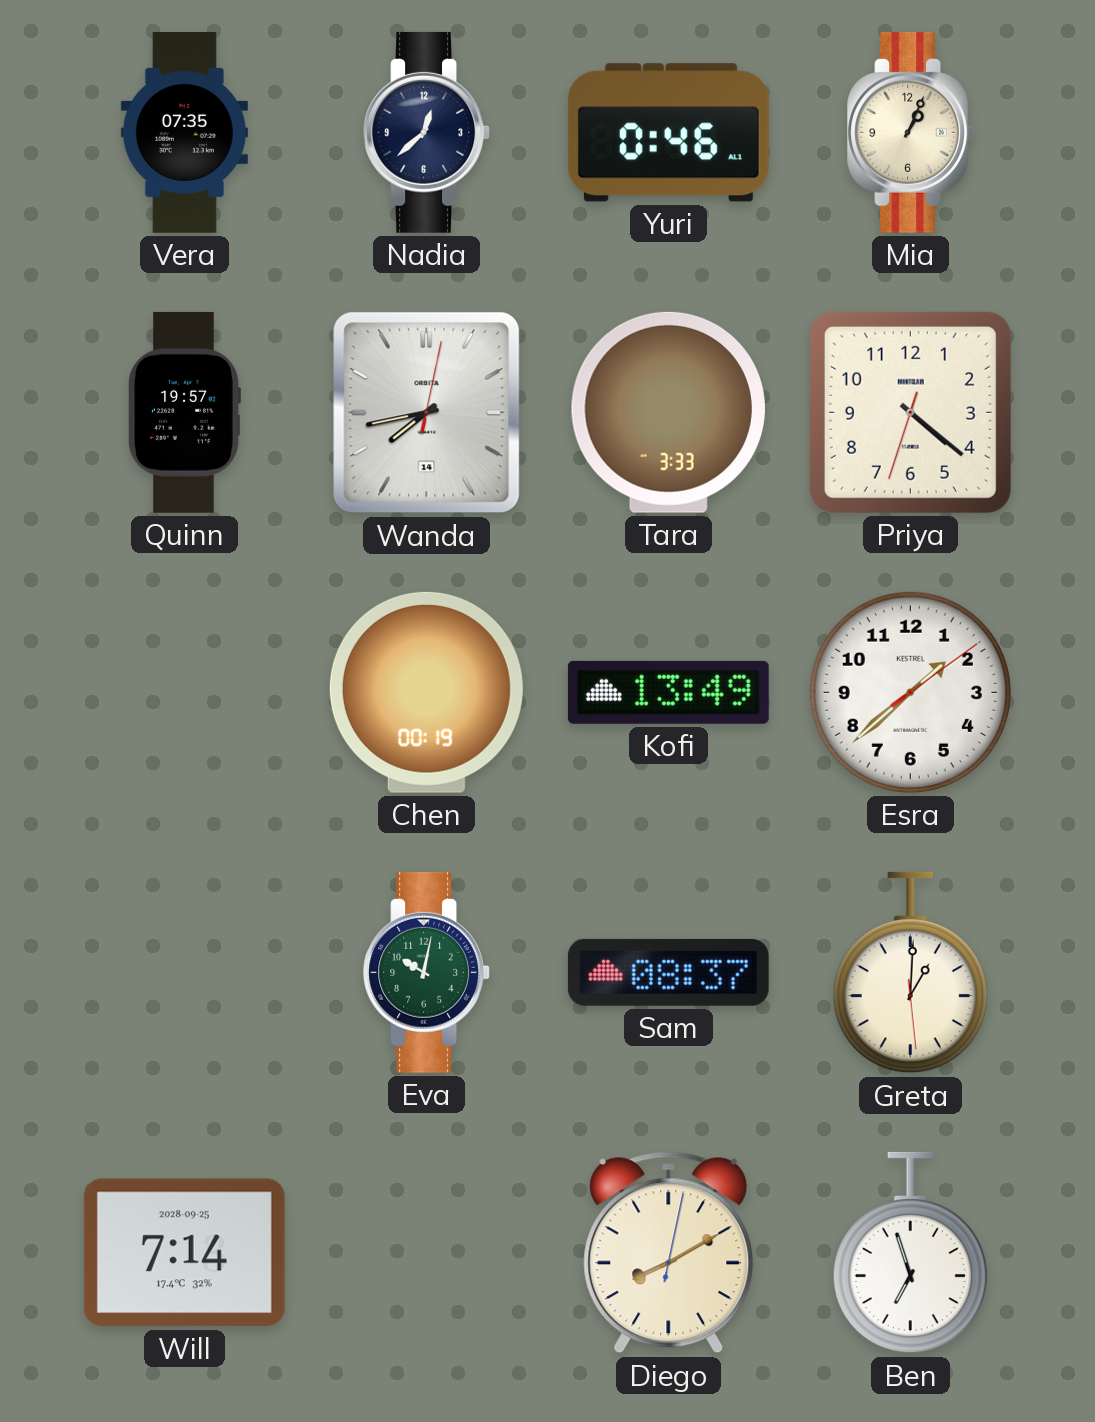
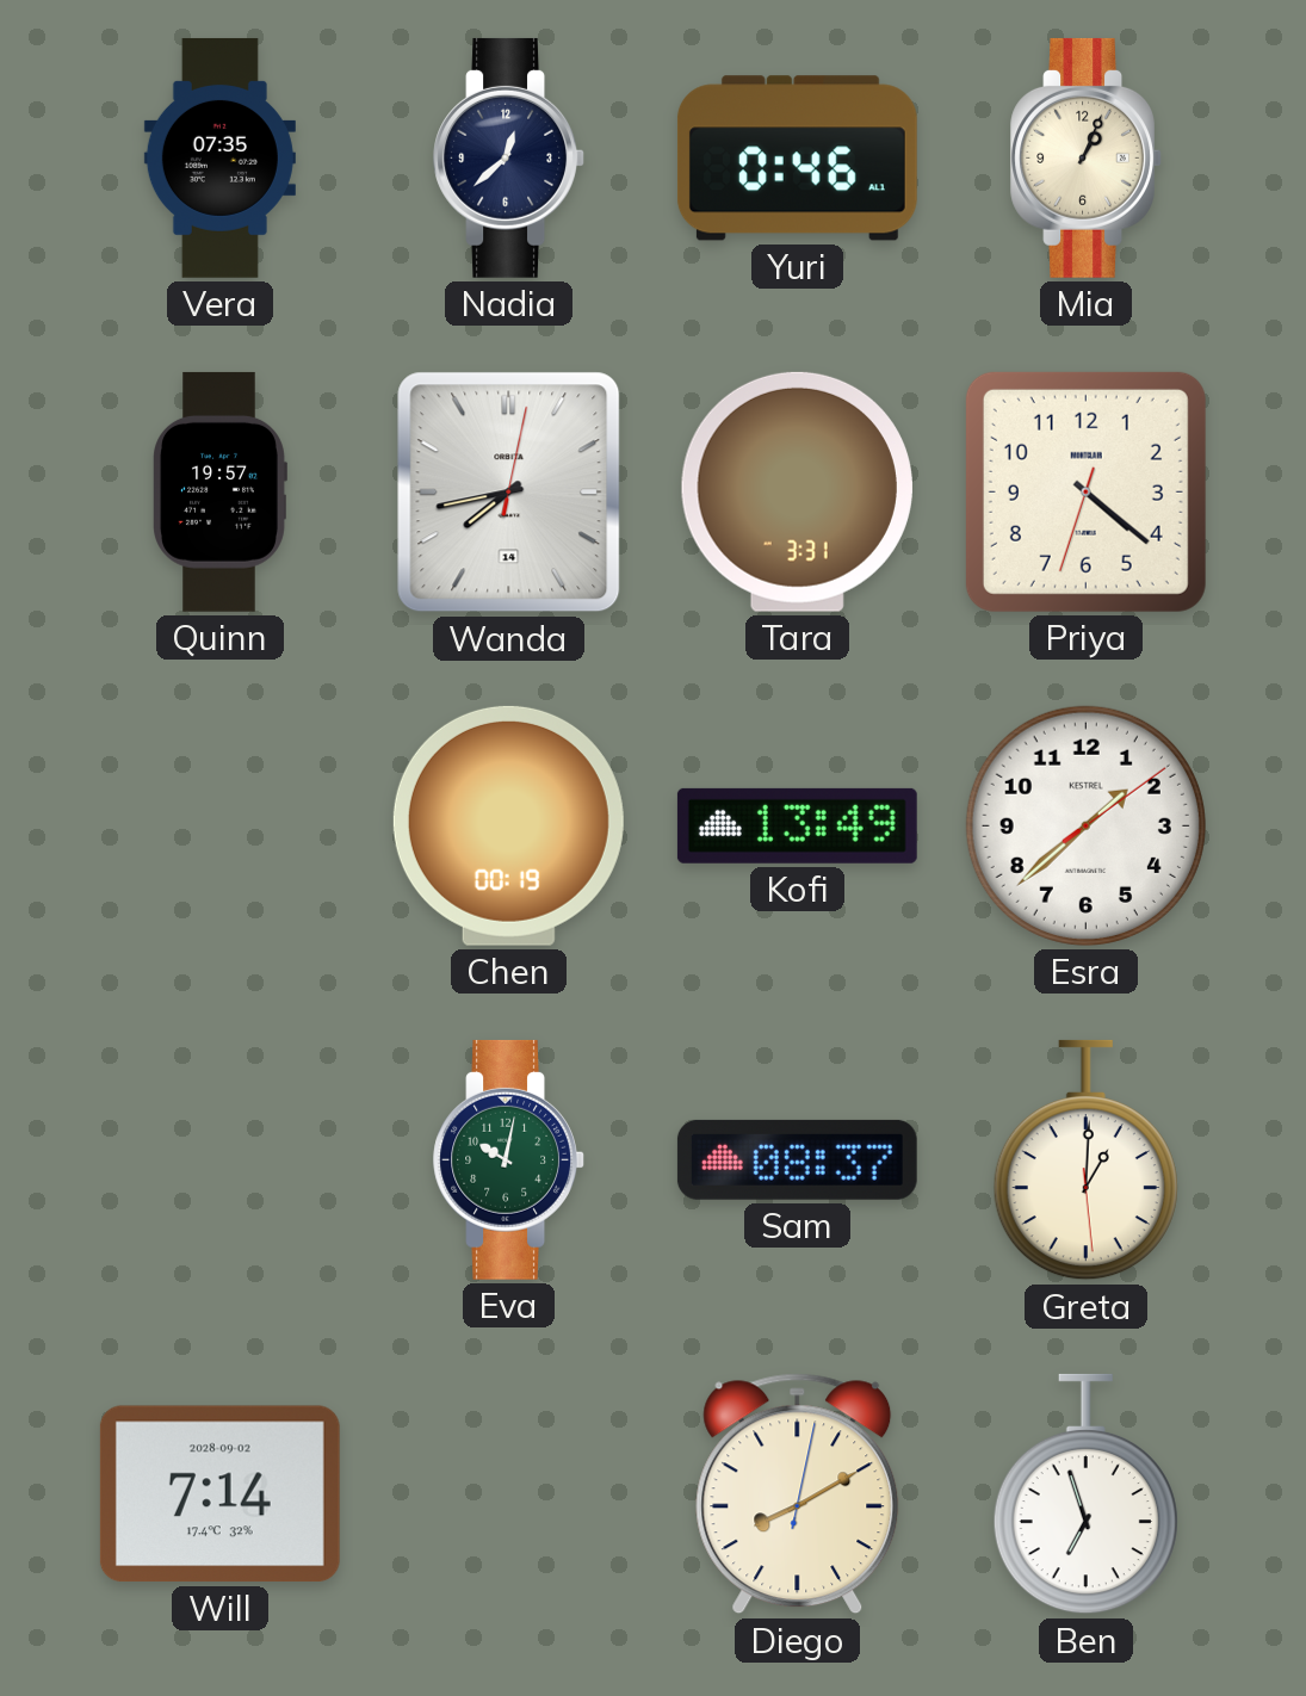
Tara: 3:33 -> 3:31 (797, 491)
Will date: 2028-09-25 -> 2028-09-02 (219, 1494)
